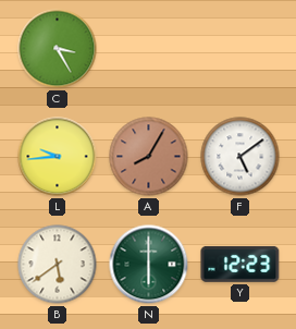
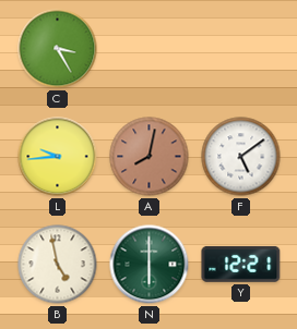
A: 8:05 -> 8:02 (150, 157)
B: 5:39 -> 4:58 (58, 265)
Y: 12:23 -> 12:21 (241, 264)
